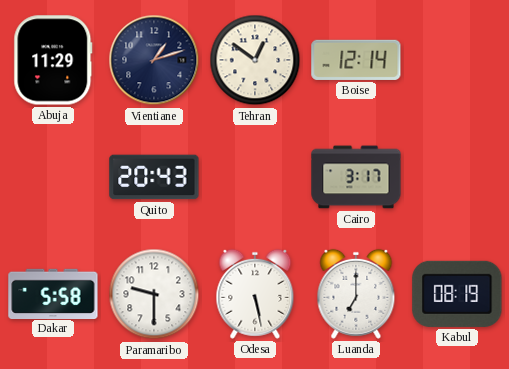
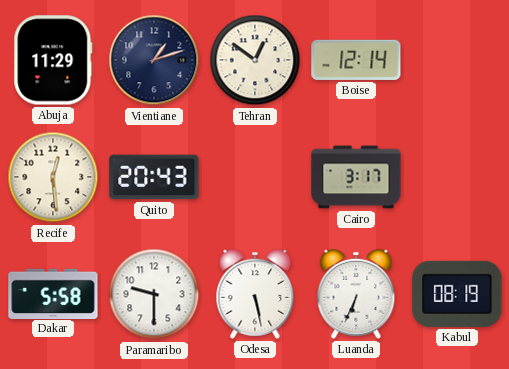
Recife: none -> 12:29 (53, 177)
Luanda: 7:00 -> 6:34 (356, 294)
